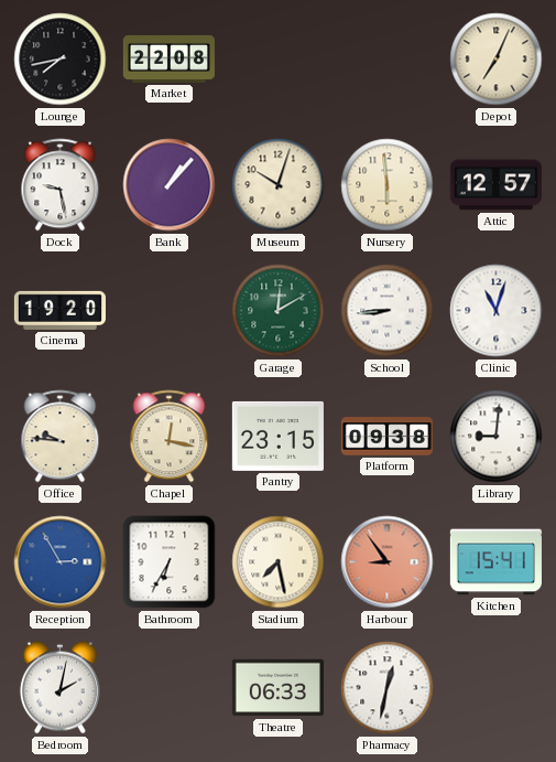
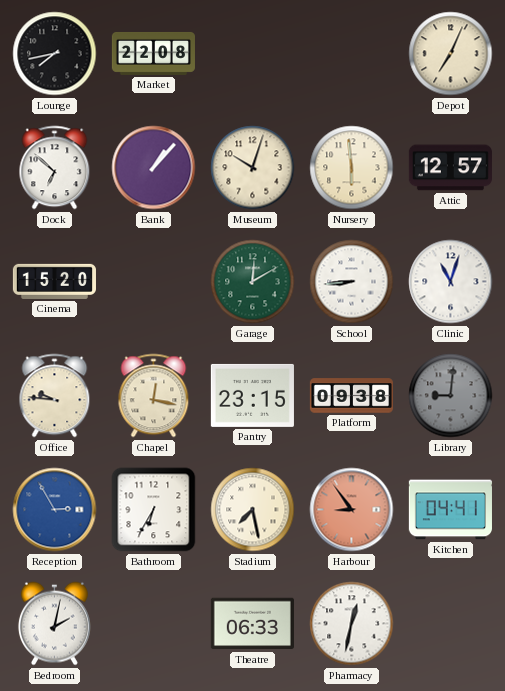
Dock: 9:28 -> 6:52 (55, 168)
Cinema: 19:20 -> 15:20 (54, 281)
Library dial: white -> grey (451, 396)
Kitchen: 15:41 -> 04:41 (450, 510)
